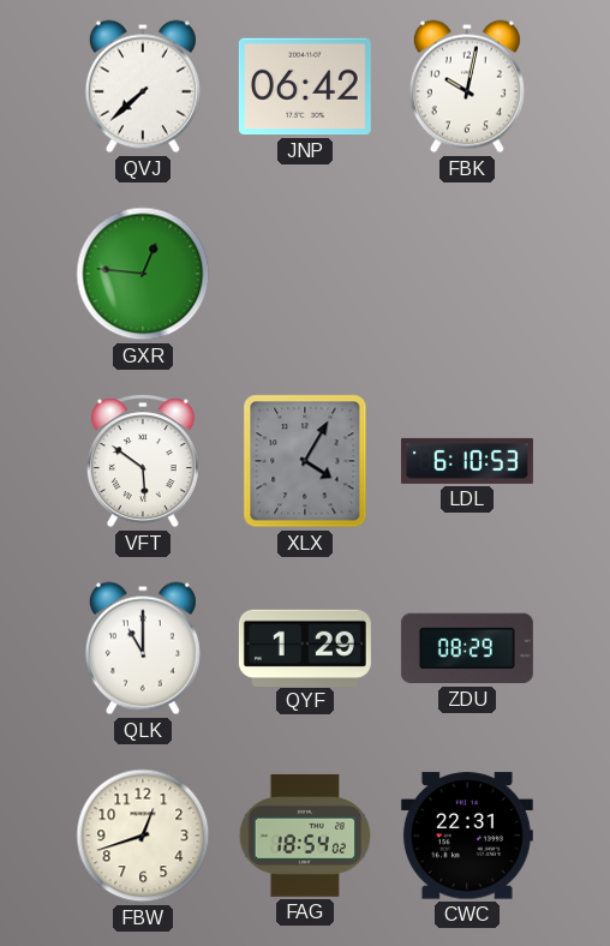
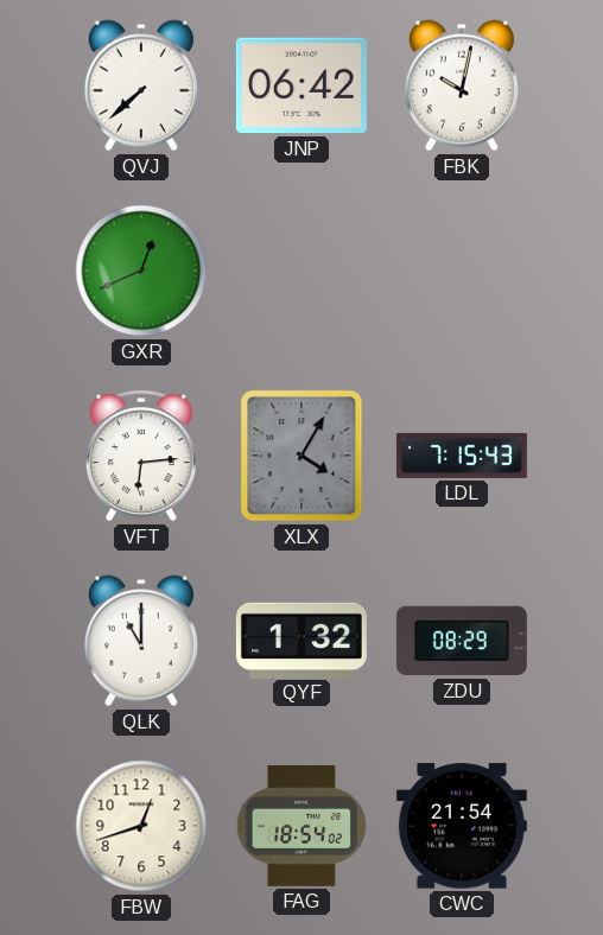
GXR: 12:46 -> 12:41 (141, 271)
VFT: 5:51 -> 6:14 (141, 456)
LDL: 6:10 -> 7:15 (462, 456)
QYF: 1:29 -> 1:32 (301, 640)
CWC: 22:31 -> 21:54 (462, 826)
